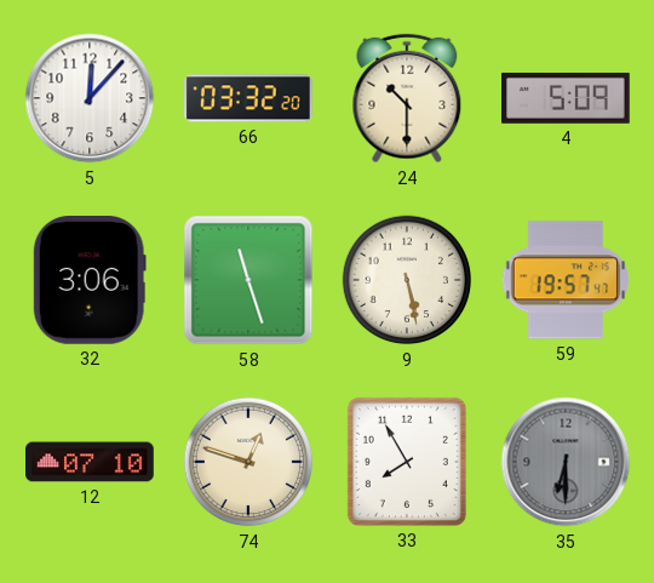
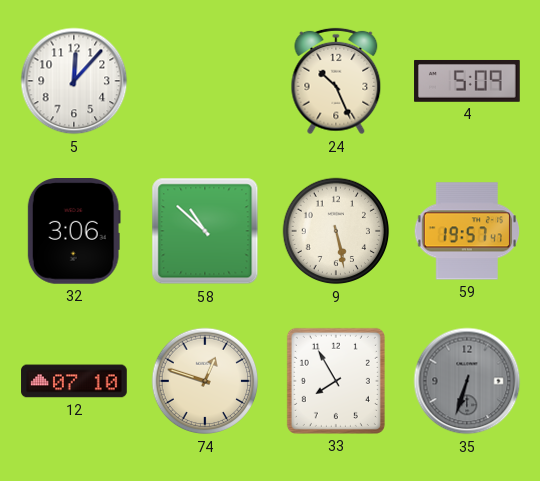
66: 03:32 -> none (249, 98)
24: 10:30 -> 10:26 (336, 81)
58: 11:27 -> 10:52 (205, 231)
35: 6:30 -> 6:33 (467, 381)
